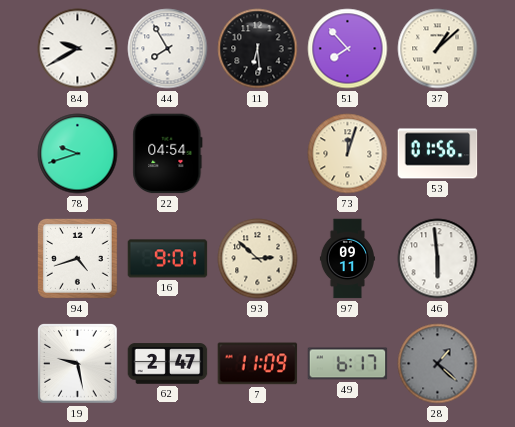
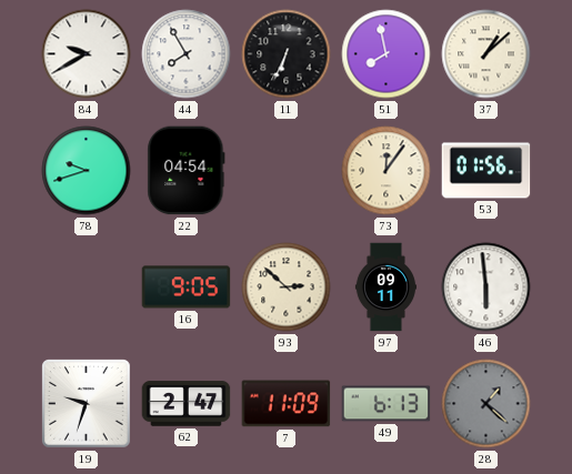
11: 6:29 -> 6:34 (287, 54)
51: 7:53 -> 7:58 (387, 54)
73: 12:03 -> 12:06 (387, 171)
94: 4:42 -> none (78, 259)
16: 9:01 -> 9:05 (187, 288)
19: 9:28 -> 9:33 (87, 404)
49: 6:17 -> 6:13 (387, 404)
